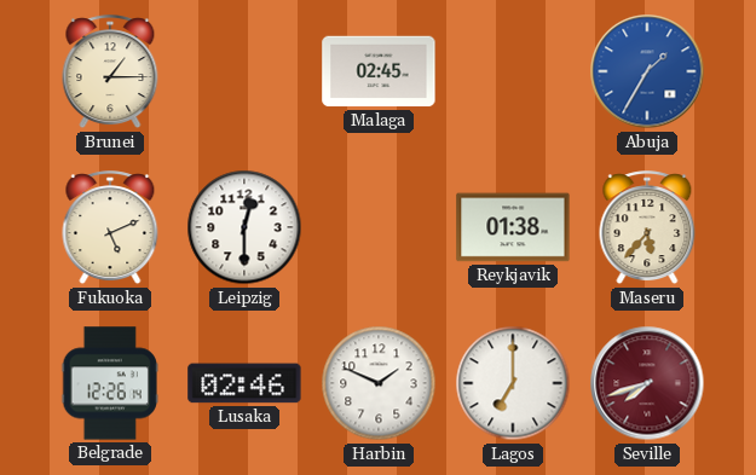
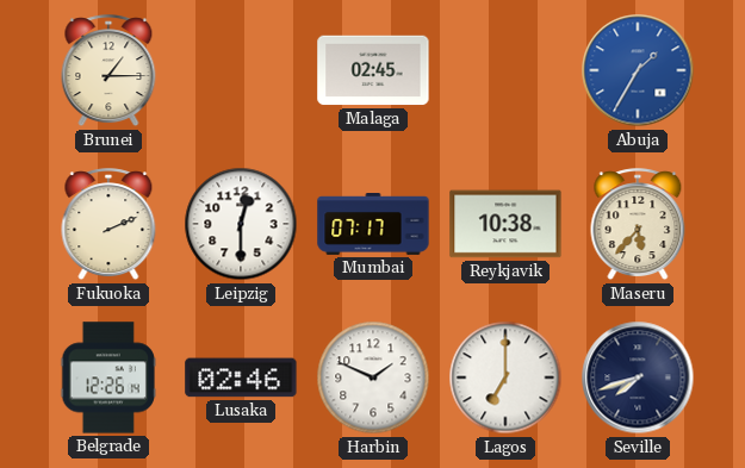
Fukuoka: 5:11 -> 2:11 (108, 225)
Mumbai: none -> 07:17 (373, 225)
Reykjavik: 01:38 -> 10:38 (505, 224)
Seville dial: burgundy -> navy (638, 377)
